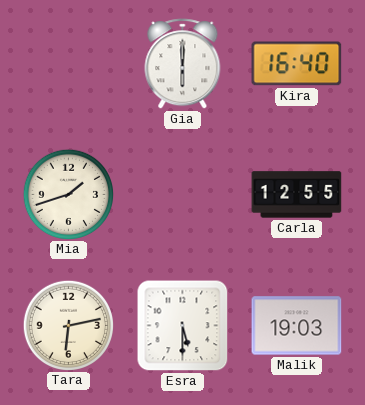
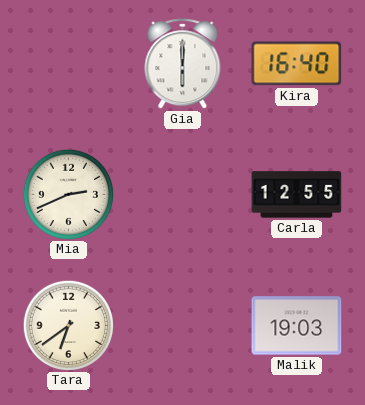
Mia: 1:42 -> 2:41 (68, 194)
Tara: 6:13 -> 6:39 (68, 325)
Esra: 5:30 -> none (183, 326)
